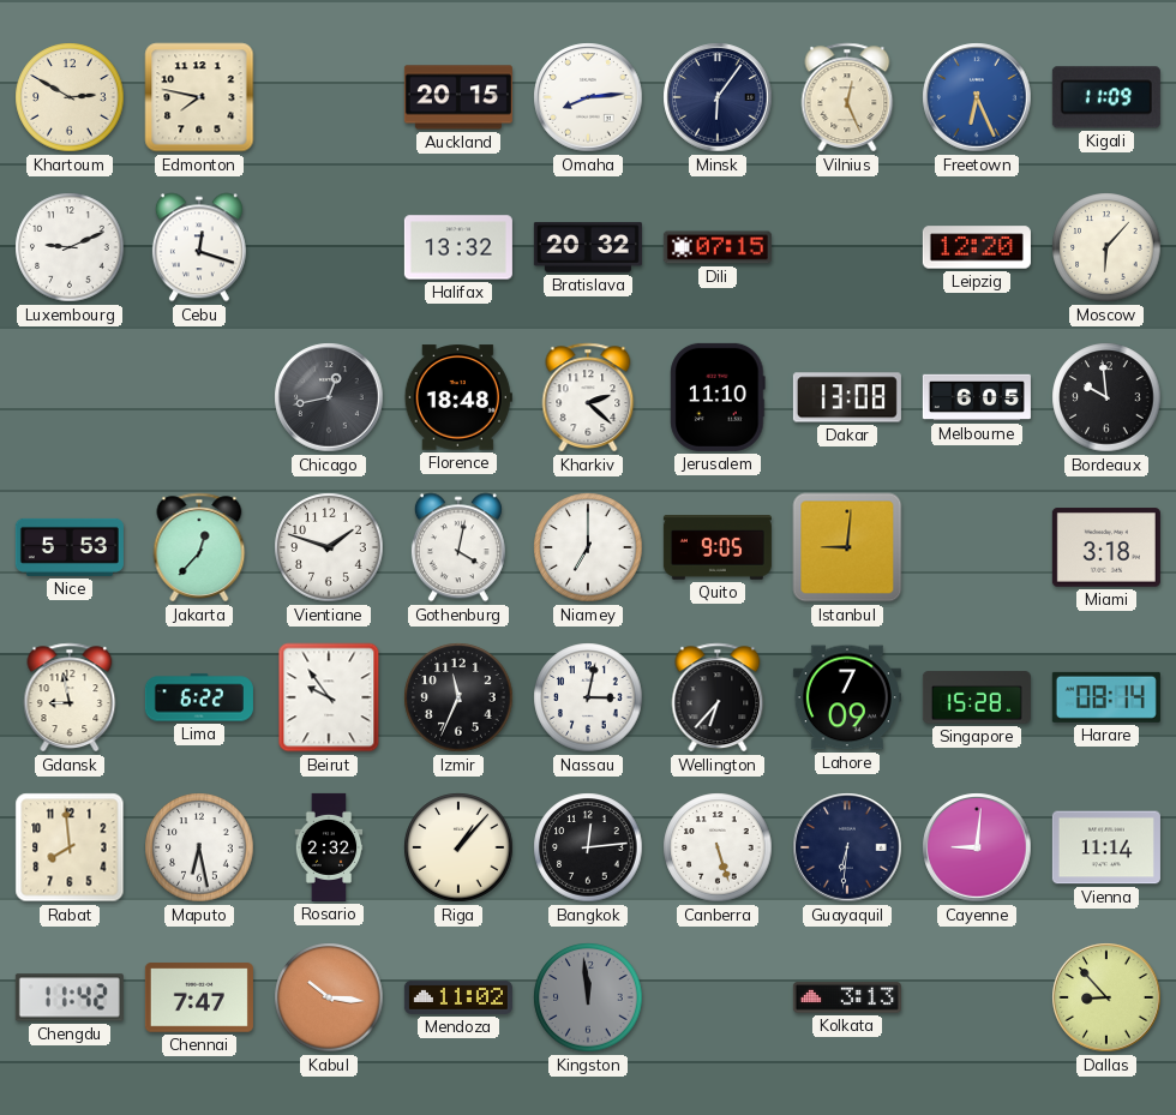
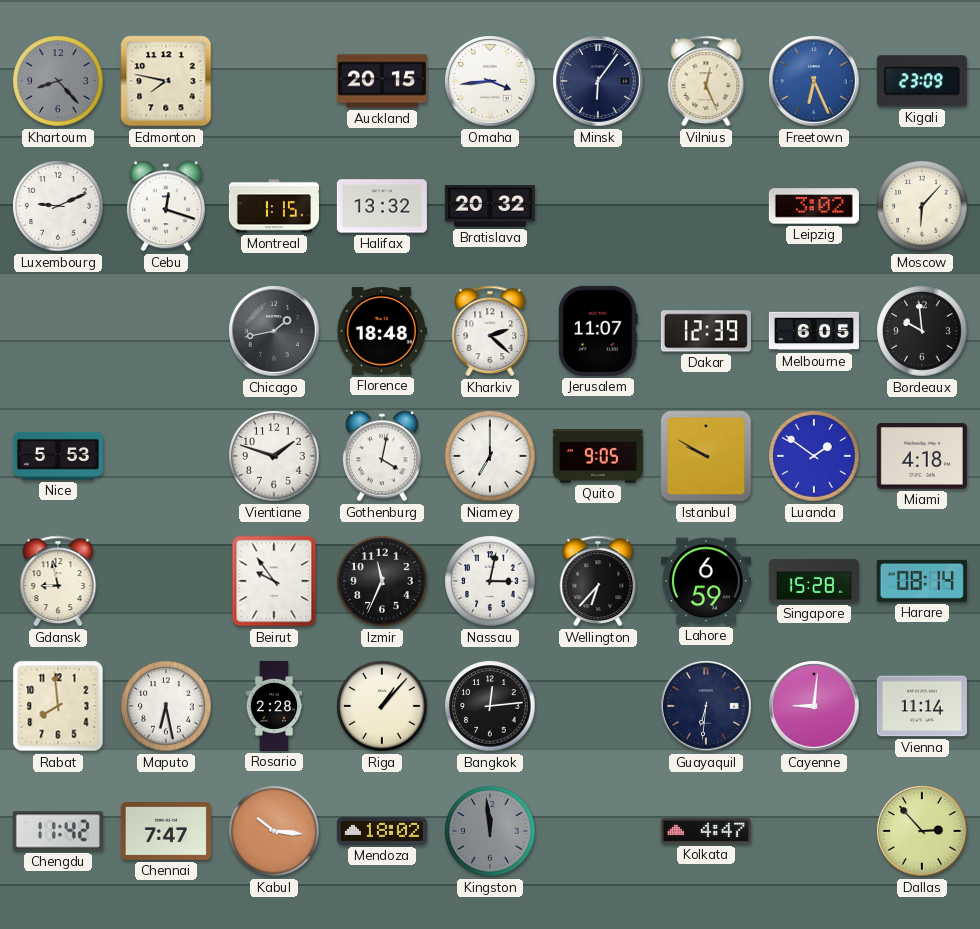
Khartoum: 2:50 -> 8:23 (58, 81)
Khartoum dial: cream -> grey (58, 81)
Omaha: 8:14 -> 3:44 (490, 81)
Kigali: 11:09 -> 23:09 (922, 81)
Montreal: none -> 1:15 (274, 206)
Dili: 07:15 -> none (718, 247)
Leipzig: 12:20 -> 3:02 (814, 206)
Chicago: 12:43 -> 1:43 (274, 331)
Jerusalem: 11:10 -> 11:07 (598, 331)
Dakar: 13:08 -> 12:39 (706, 331)
Jakarta: 12:37 -> none (199, 547)
Istanbul: 9:01 -> 9:50 (706, 456)
Luanda: none -> 1:51 (814, 456)
Miami: 3:18 -> 4:18 (922, 456)
Lima: 6:22 -> none (199, 697)
Lahore: 7:09 -> 6:59 (706, 581)
Rosario: 2:32 -> 2:28 (274, 706)
Canberra: 5:27 -> none (718, 847)
Mendoza: 11:02 -> 18:02 (382, 831)
Kolkata: 3:13 -> 4:47 (706, 831)
Dallas: 8:53 -> 2:53 (922, 831)
